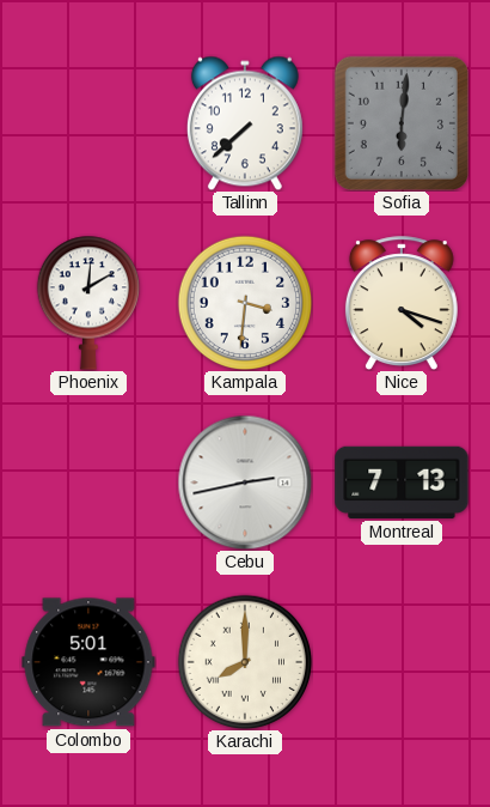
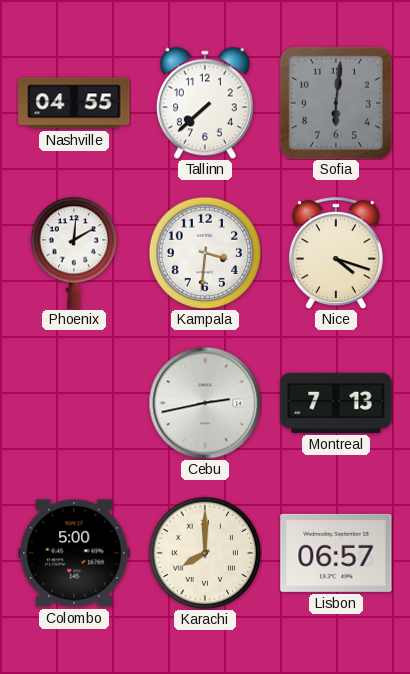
Nashville: none -> 04:55 (74, 103)
Colombo: 5:01 -> 5:00 (74, 553)
Lisbon: none -> 06:57 (336, 553)
